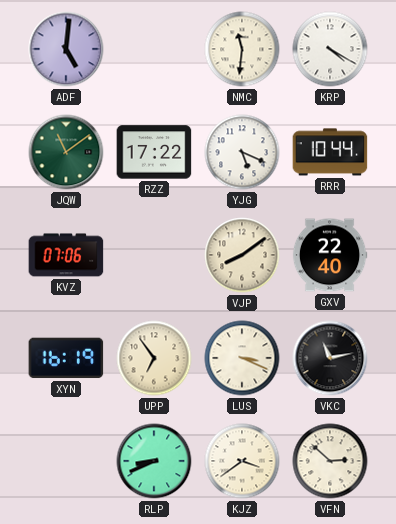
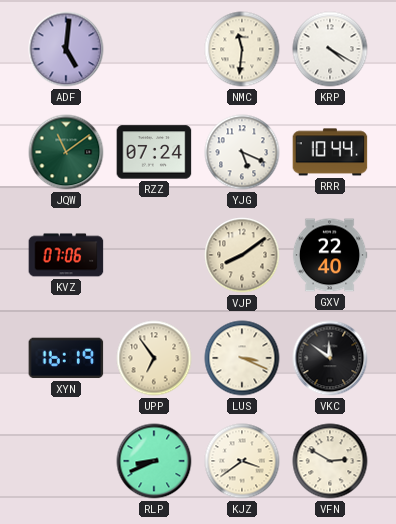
RZZ: 17:22 -> 07:24 (154, 152)
VKC: 11:13 -> 11:51 (330, 358)
VFN: 2:52 -> 2:50 (330, 461)
